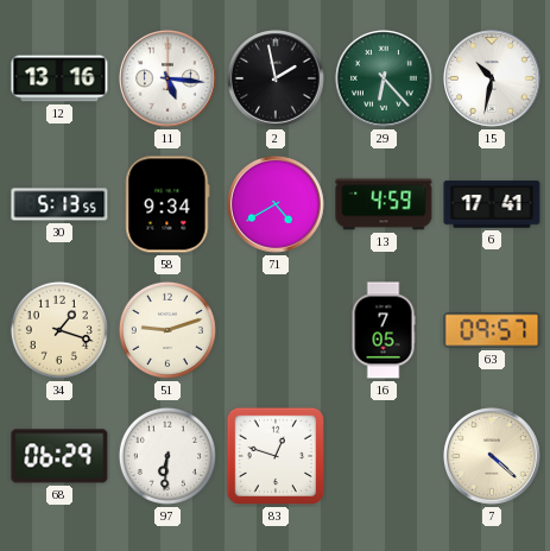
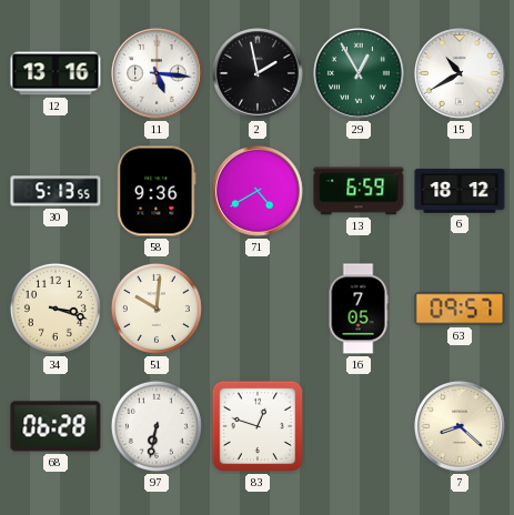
29: 6:23 -> 12:55 (360, 74)
15: 10:32 -> 10:40 (461, 74)
58: 9:34 -> 9:36 (157, 191)
13: 4:59 -> 6:59 (359, 191)
6: 17:41 -> 18:12 (460, 191)
34: 1:18 -> 3:18 (56, 309)
51: 9:12 -> 10:01 (157, 309)
68: 06:29 -> 06:28 (56, 426)
97: 6:31 -> 6:32 (157, 426)
7: 4:22 -> 8:22 (461, 427)
